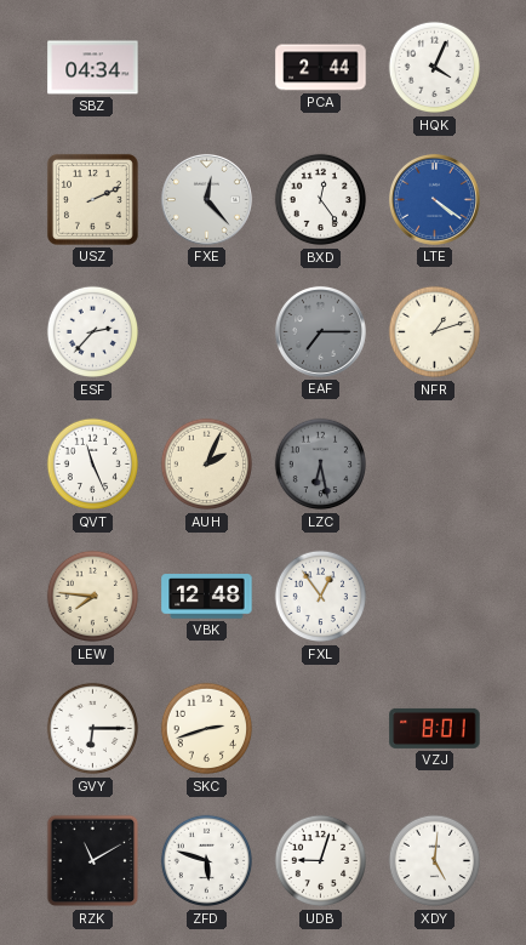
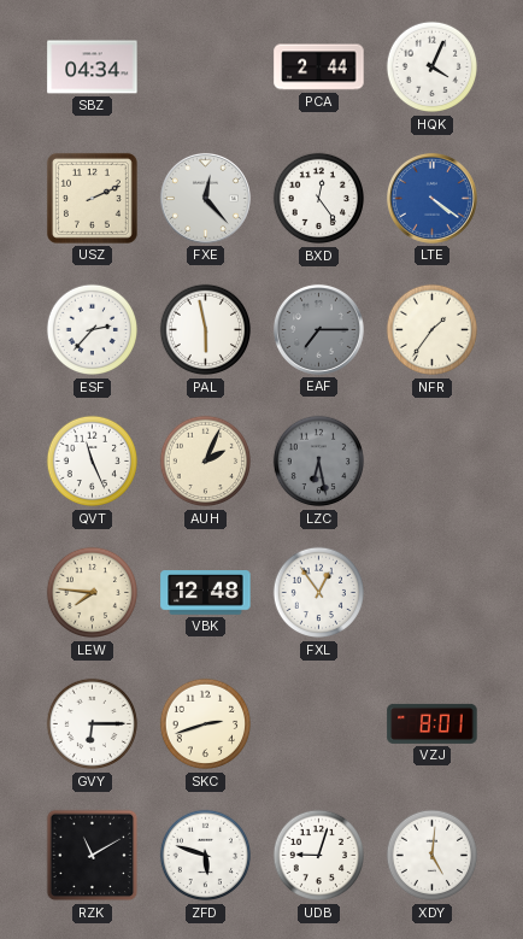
PAL: none -> 5:58 (206, 330)
NFR: 1:12 -> 1:36 (433, 330)
